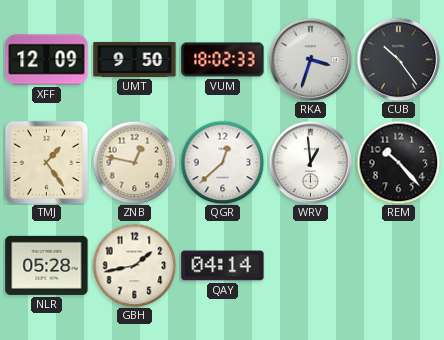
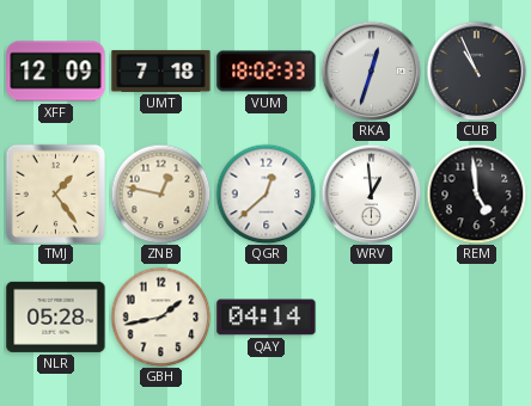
UMT: 9:50 -> 7:18 (161, 70)
RKA: 3:33 -> 12:33 (371, 70)
CUB: 10:24 -> 10:56 (476, 70)
REM: 10:23 -> 4:59 (476, 193)
